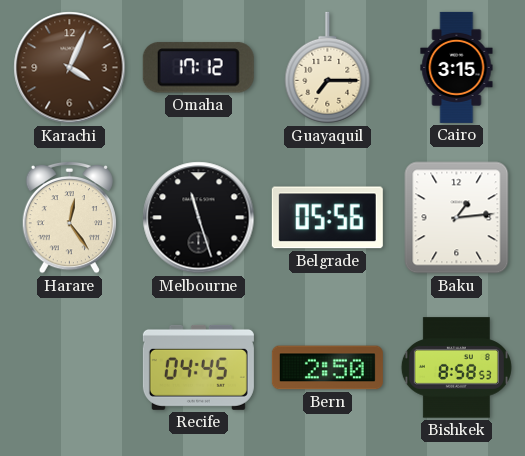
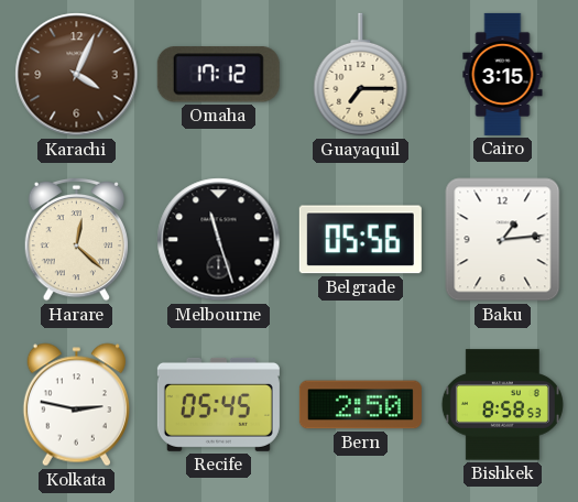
Harare: 12:24 -> 12:22 (76, 239)
Kolkata: none -> 2:47 (76, 405)
Recife: 04:45 -> 05:45 (218, 404)
